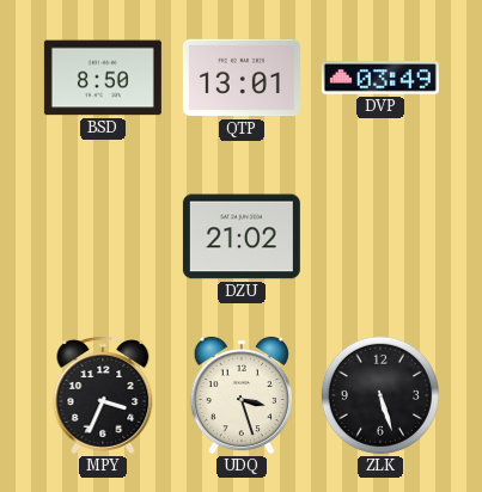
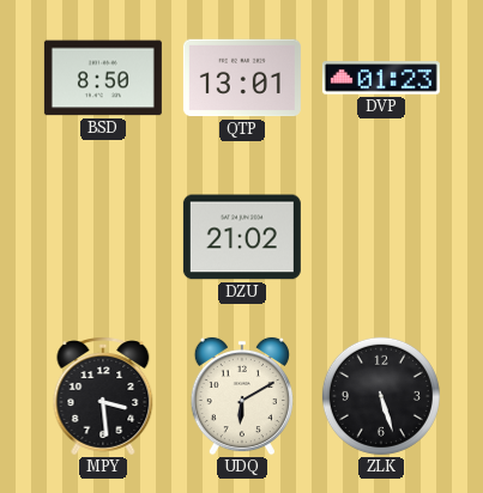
DVP: 03:49 -> 01:23 (381, 78)
MPY: 3:34 -> 3:29 (103, 396)
UDQ: 3:27 -> 6:10 (242, 396)
